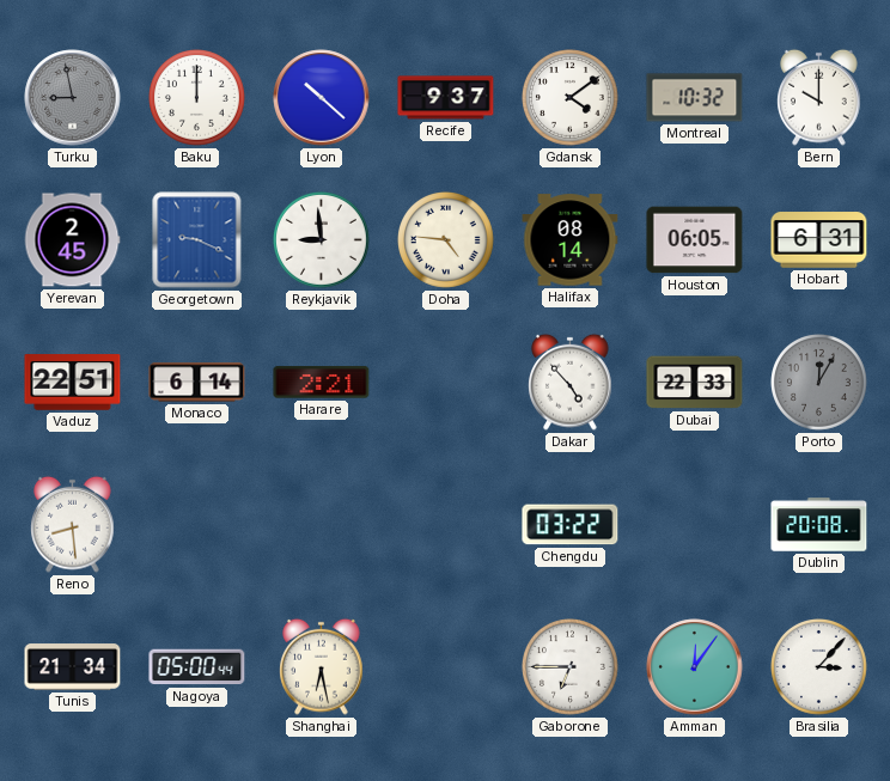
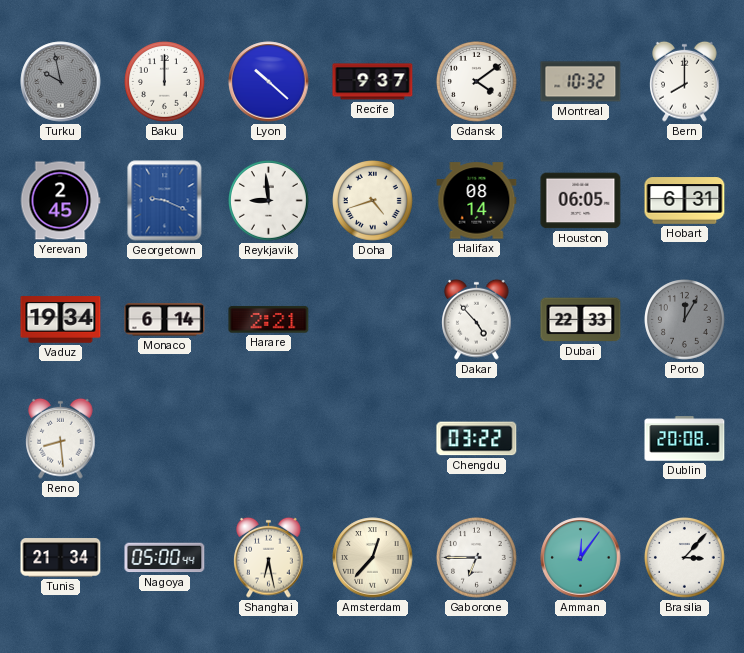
Turku: 8:58 -> 9:58 (61, 82)
Bern: 10:00 -> 8:00 (685, 81)
Doha: 4:46 -> 4:42 (373, 201)
Vaduz: 22:51 -> 19:34 (61, 320)
Amsterdam: none -> 12:37 (373, 558)
